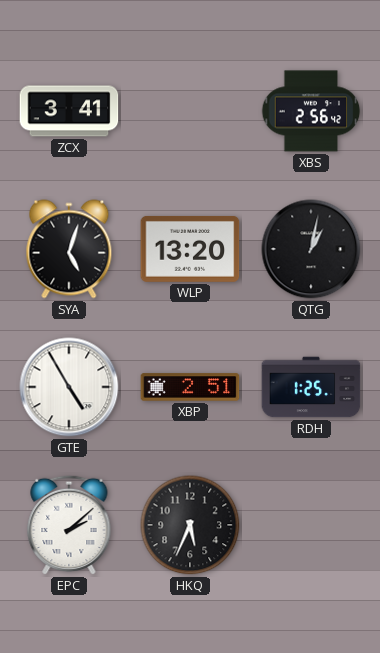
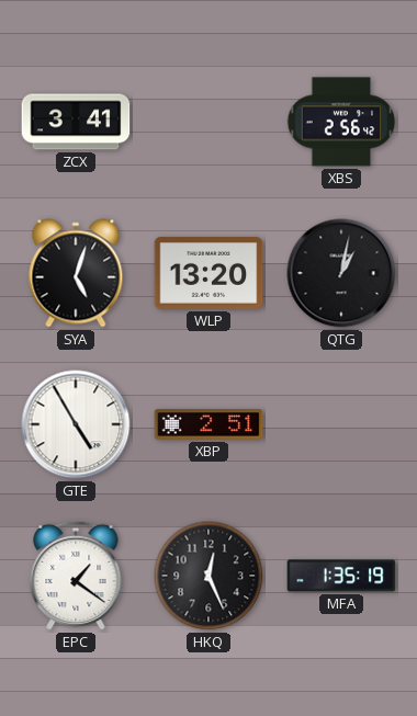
RDH: 1:25 -> none (311, 387)
EPC: 2:08 -> 1:21 (76, 576)
HKQ: 5:34 -> 12:26 (208, 576)
MFA: none -> 1:35 (341, 576)
